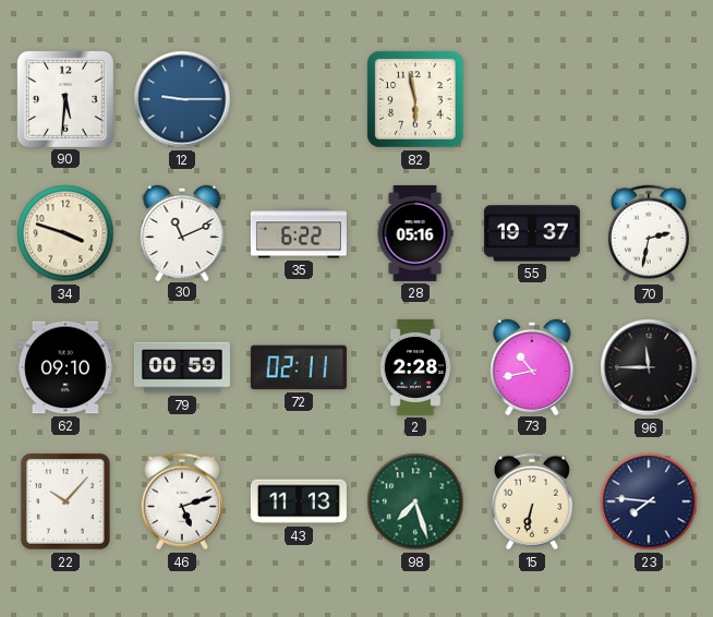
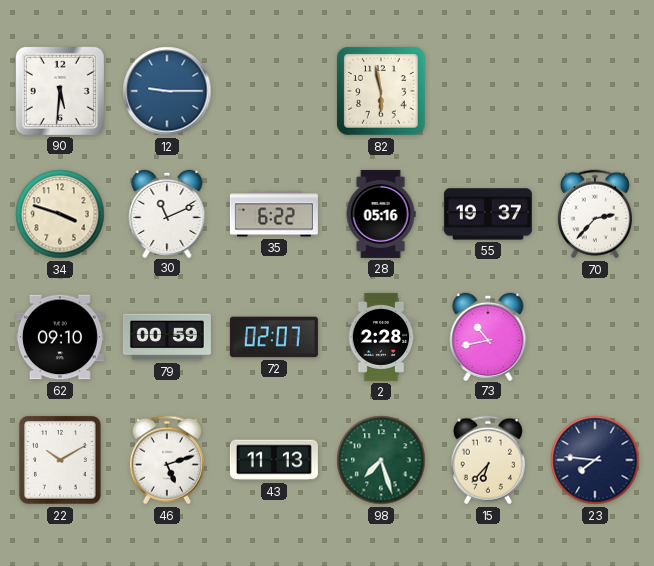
70: 2:32 -> 2:37 (595, 214)
72: 02:11 -> 02:07 (274, 337)
96: 11:45 -> none (649, 367)
22: 10:07 -> 10:10 (60, 461)
15: 6:32 -> 6:37 (488, 460)
